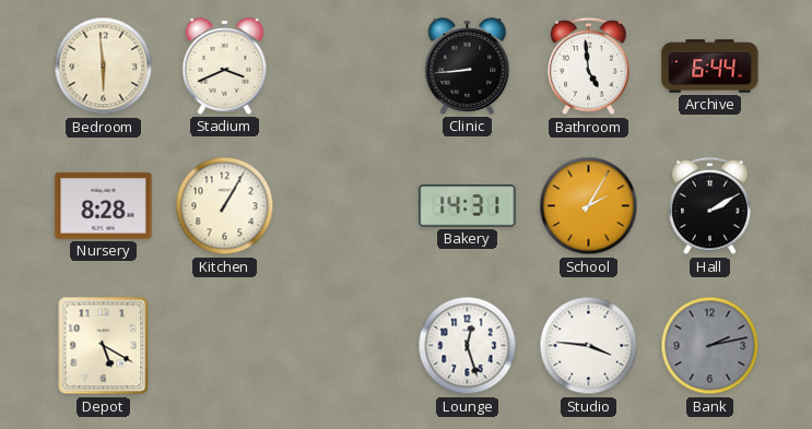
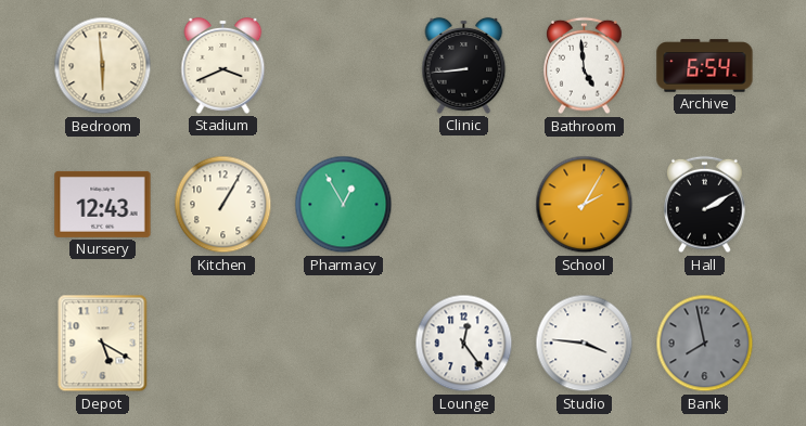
Archive: 6:44 -> 6:54 (705, 66)
Nursery: 8:28 -> 12:43 (103, 204)
Pharmacy: none -> 12:55 (344, 205)
Bakery: 14:31 -> none (468, 206)
Lounge: 12:27 -> 12:24 (464, 344)
Bank: 2:13 -> 7:58 (705, 344)
